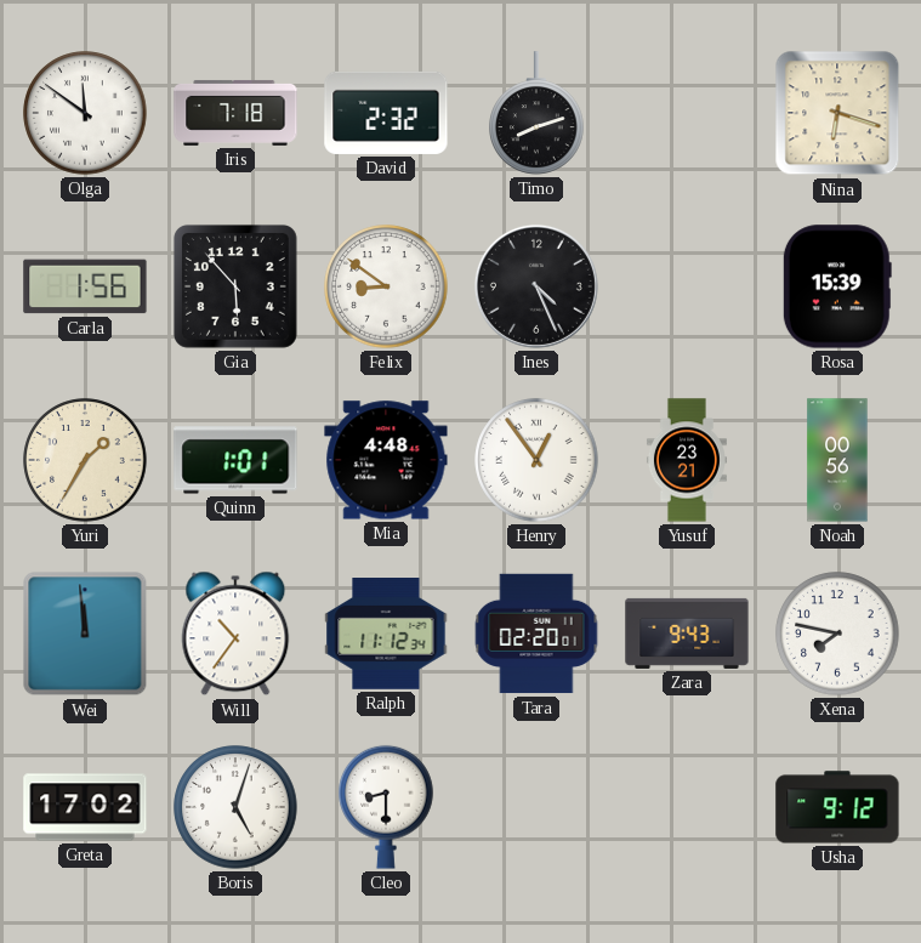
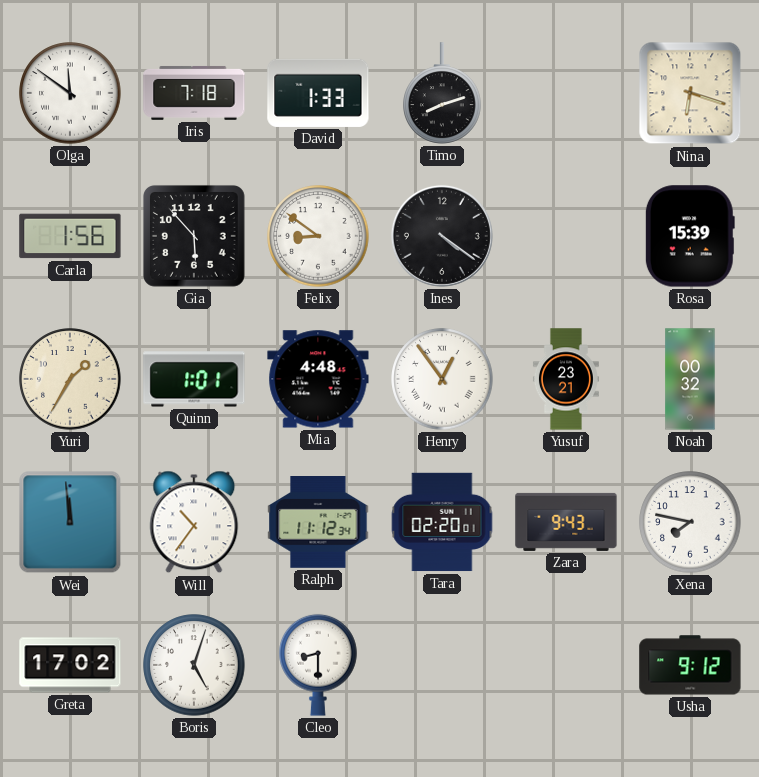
David: 2:32 -> 1:33 (318, 93)
Ines: 4:26 -> 4:21 (442, 236)
Noah: 00:56 -> 00:32 (690, 379)
